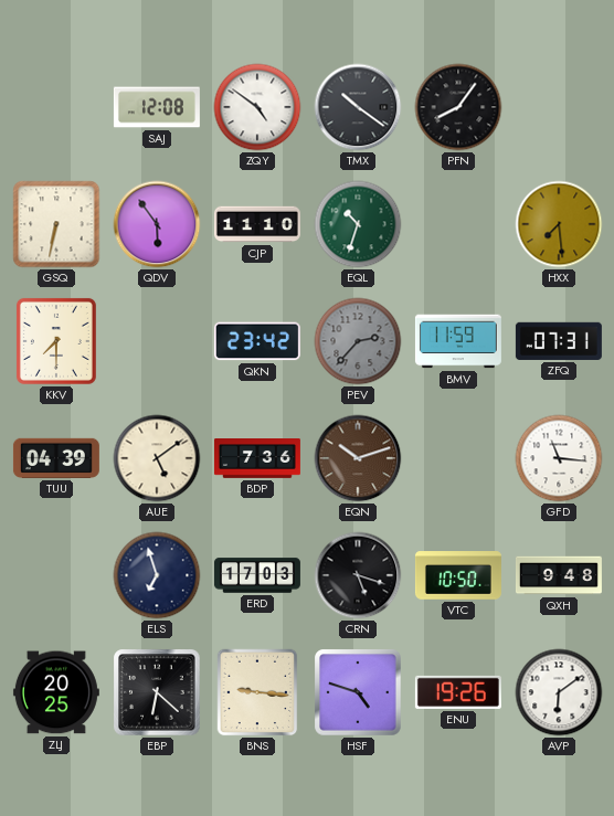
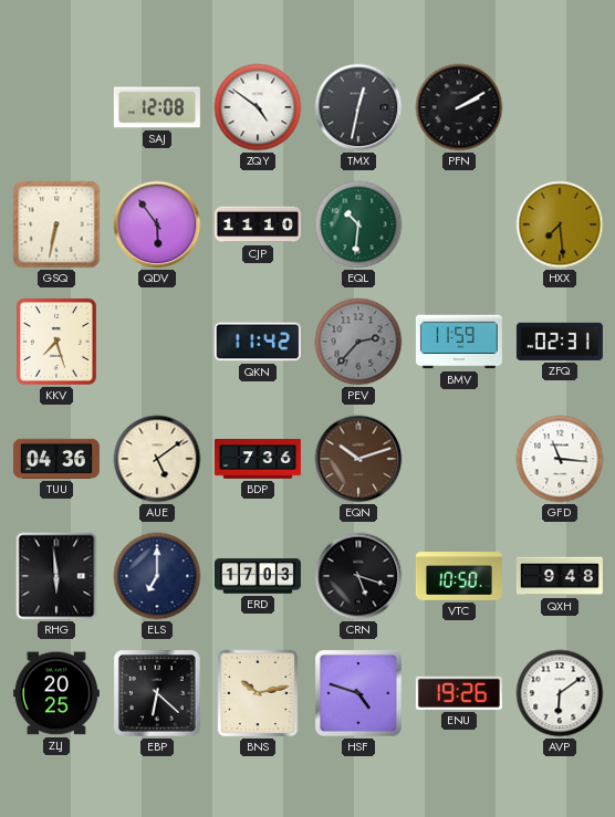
TMX: 10:21 -> 12:32 (358, 107)
PFN: 8:06 -> 2:10 (459, 107)
EQL: 10:33 -> 10:31 (358, 224)
KKV: 7:30 -> 7:27 (56, 342)
QKN: 23:42 -> 11:42 (258, 342)
ZFQ: 07:31 -> 02:31 (560, 342)
TUU: 04:39 -> 04:36 (56, 459)
RHG: none -> 5:59 (56, 576)
ELS: 6:57 -> 7:00 (157, 576)
BNS: 9:16 -> 10:13 (258, 693)
